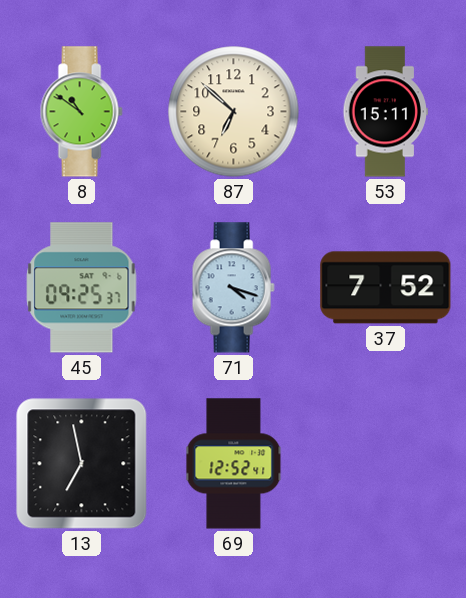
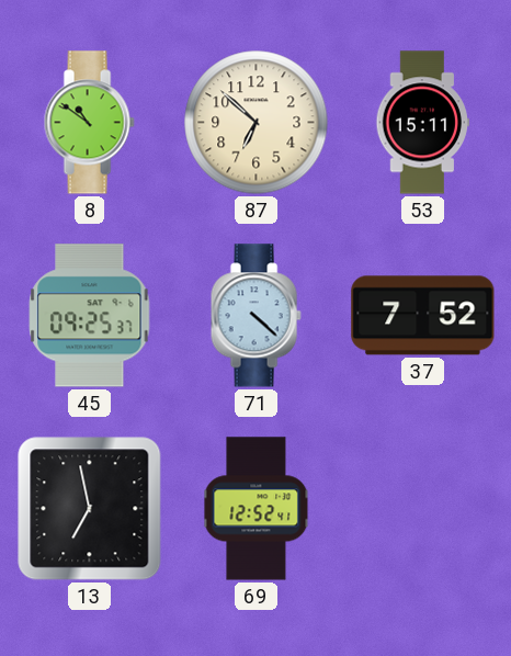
71: 4:18 -> 4:22 (256, 316)
